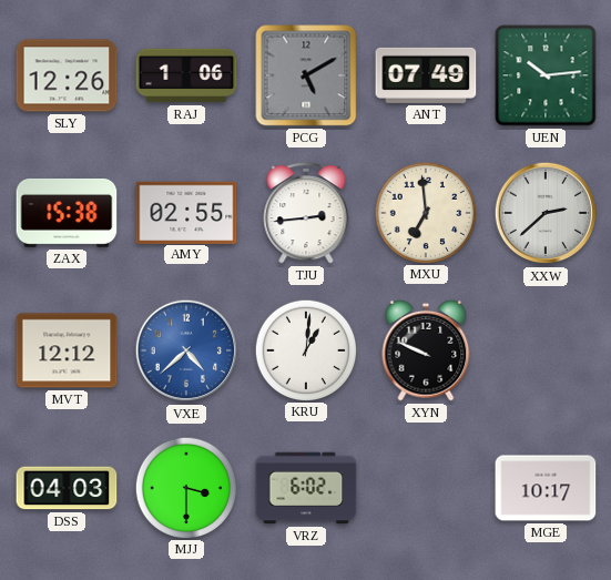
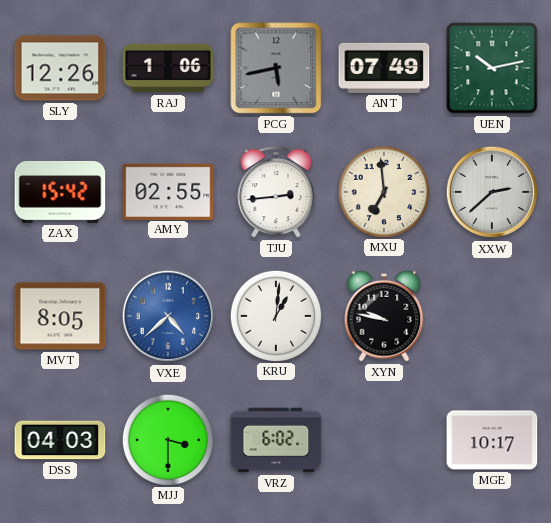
PCG: 5:10 -> 5:43 (276, 68)
UEN: 10:14 -> 10:13 (492, 68)
ZAX: 15:38 -> 15:42 (60, 192)
MVT: 12:12 -> 8:05 (60, 316)
XYN: 9:49 -> 9:47 (384, 316)
